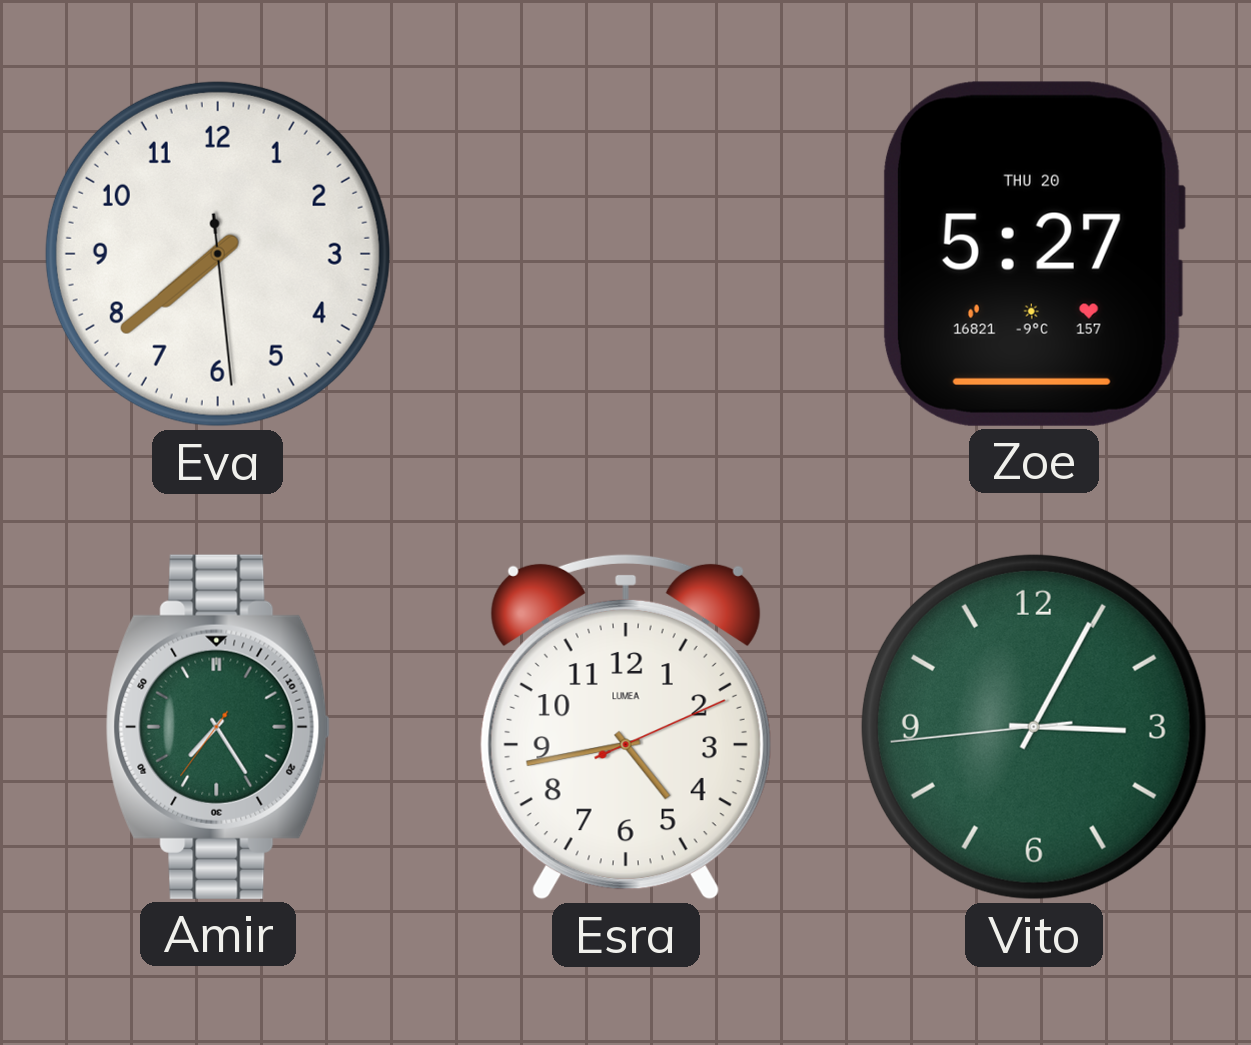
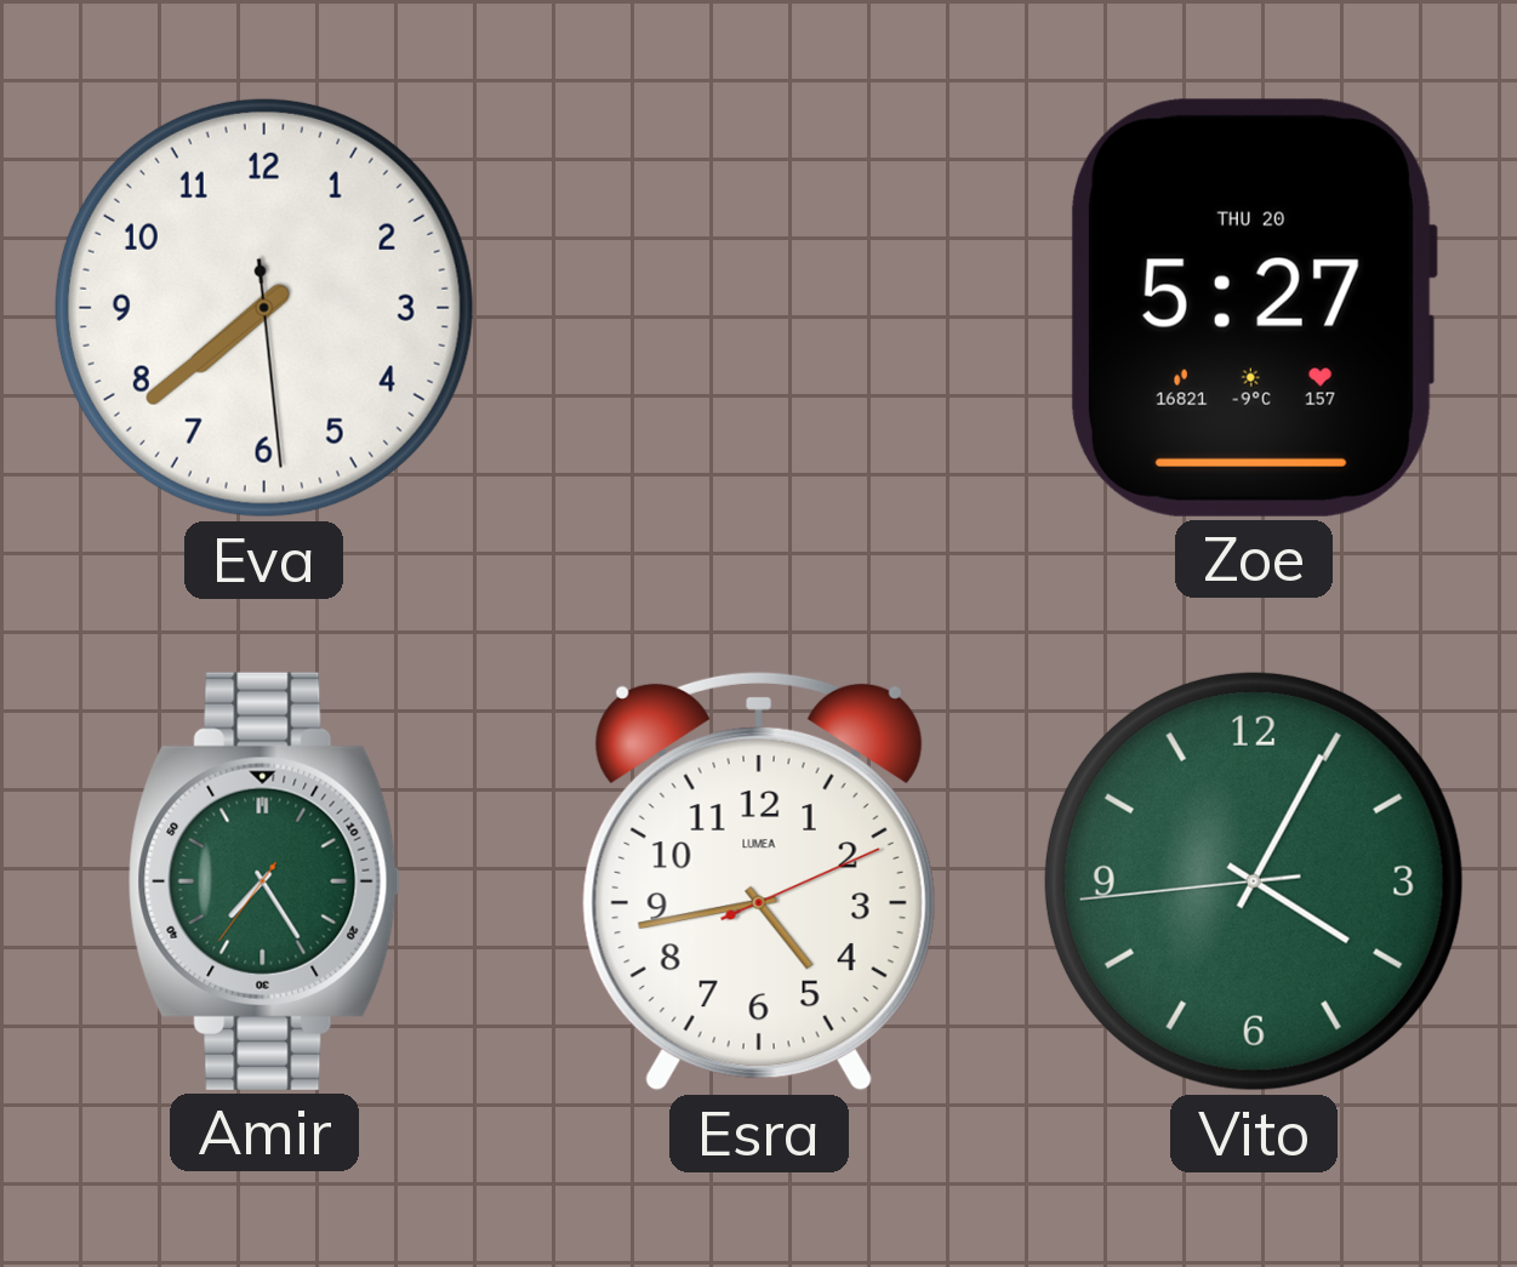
Vito: 3:04 -> 4:04 (1254, 881)
